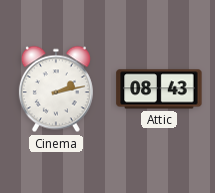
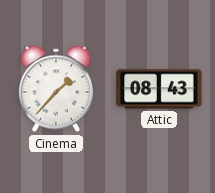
Cinema: 2:13 -> 1:37 (56, 89)
